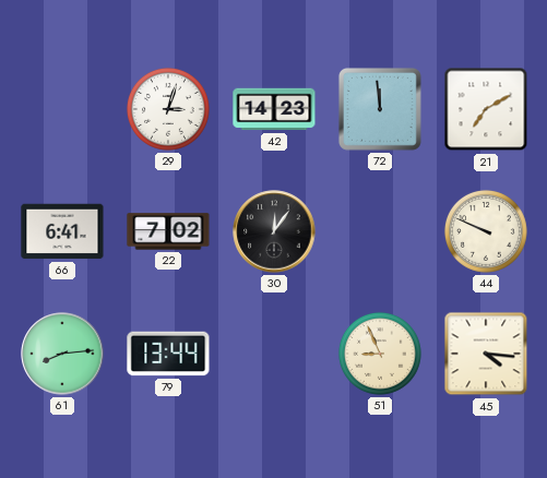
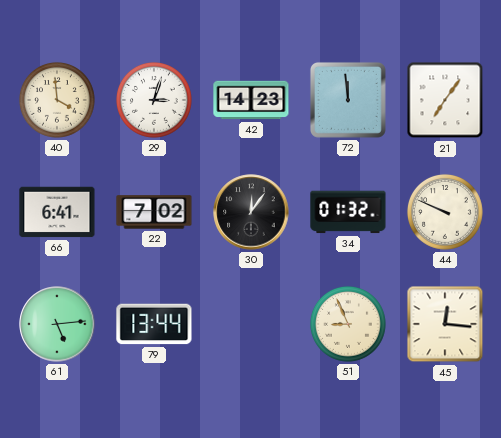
40: none -> 3:59 (57, 100)
21: 7:10 -> 7:06 (445, 100)
34: none -> 01:32 (348, 212)
61: 8:14 -> 5:14 (57, 324)
45: 4:16 -> 12:16 (445, 324)
